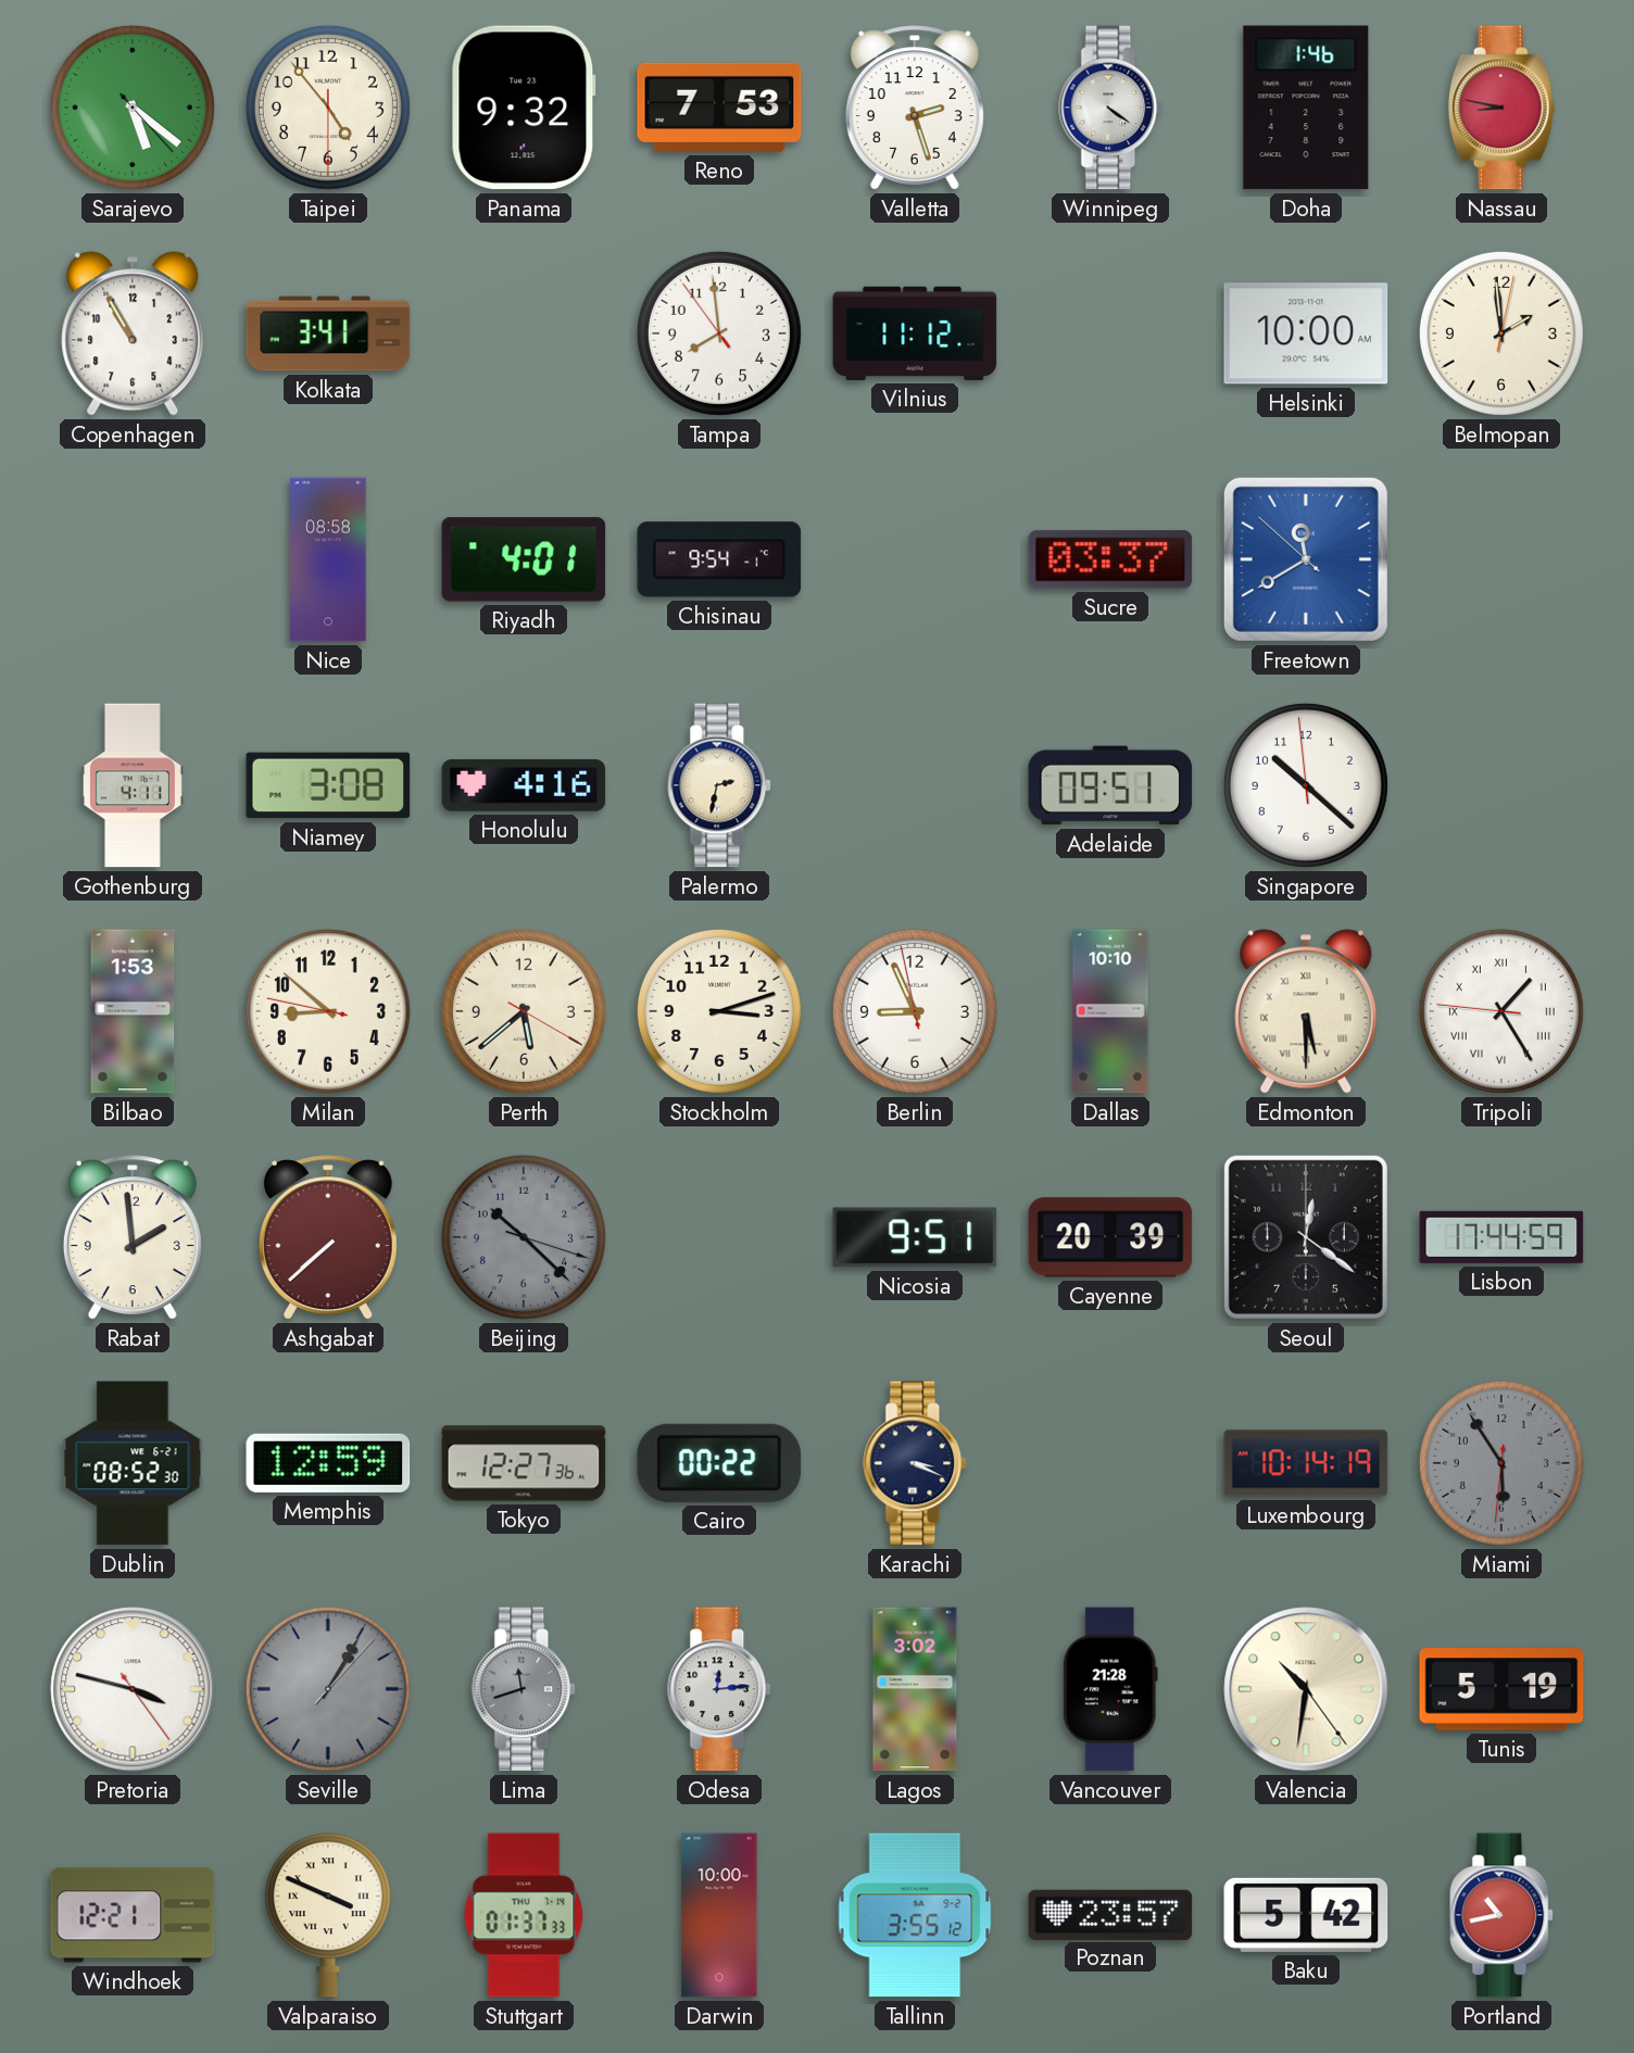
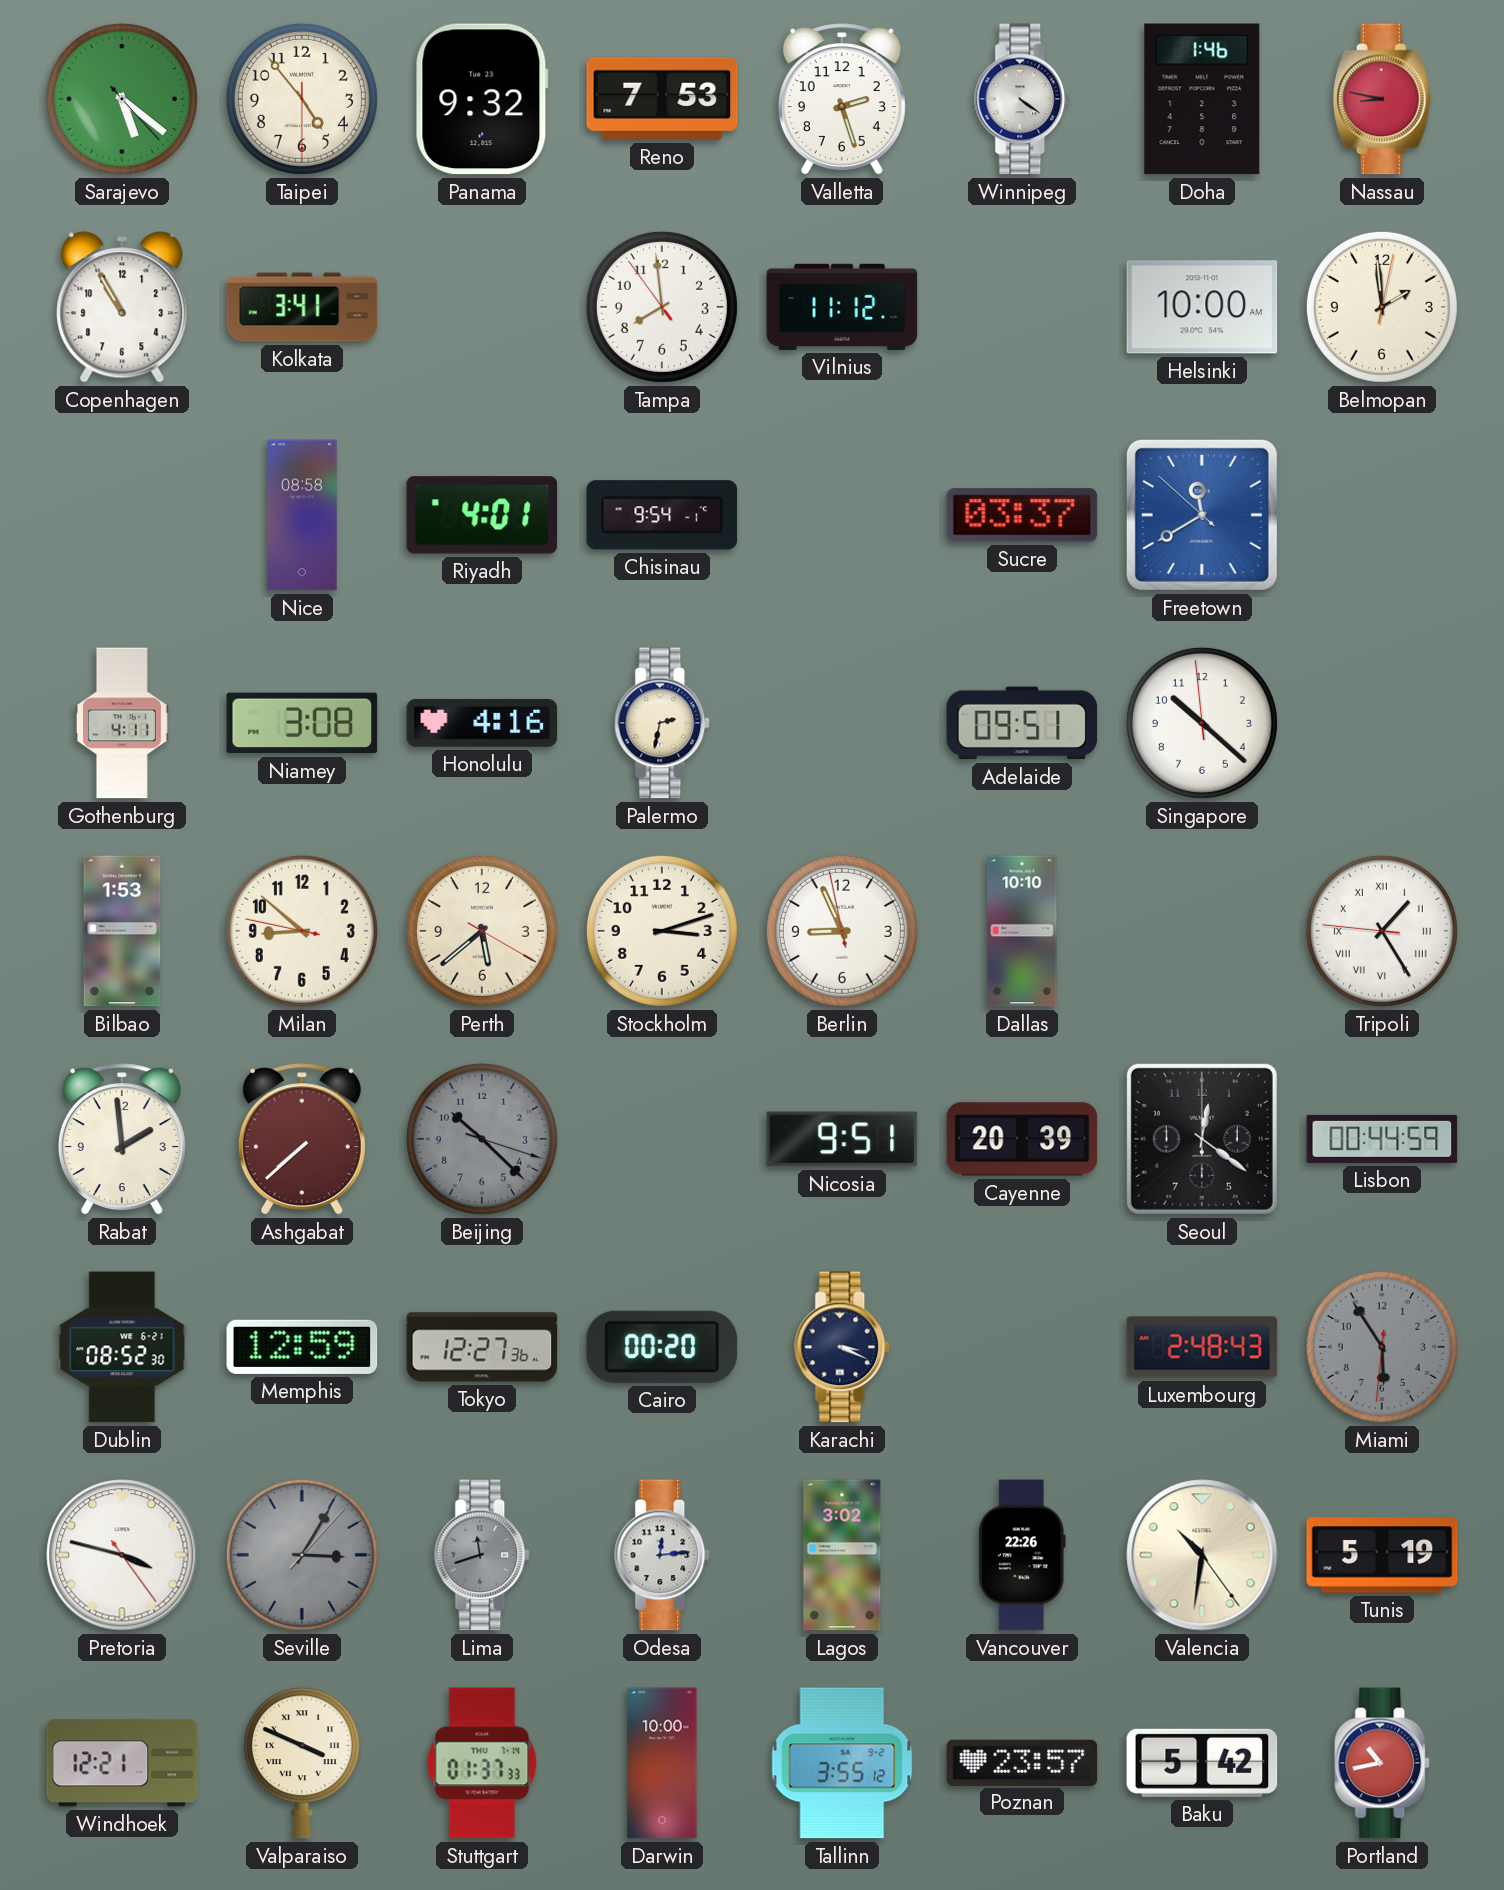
Edmonton: 5:30 -> none (1306, 1011)
Lisbon: 17:44 -> 00:44 (1382, 1139)
Cairo: 00:22 -> 00:20 (662, 1347)
Luxembourg: 10:14 -> 2:48 (1202, 1347)
Seville: 1:05 -> 3:05 (302, 1555)
Vancouver: 21:28 -> 22:26 (1022, 1555)
